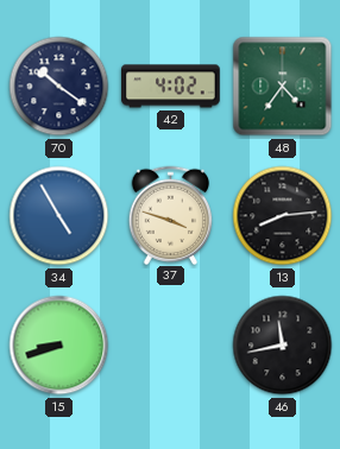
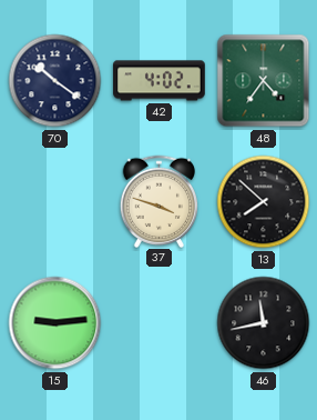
34: 4:55 -> none (59, 216)
13: 8:14 -> 7:52 (264, 202)
15: 8:42 -> 9:14 (55, 323)
